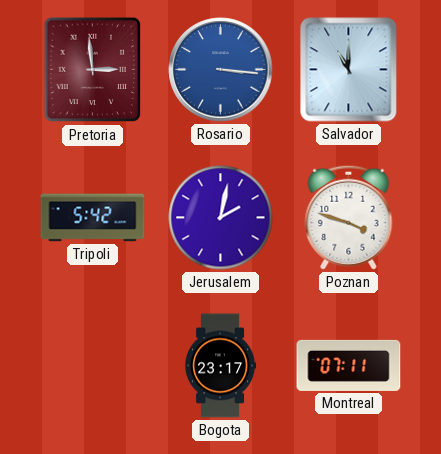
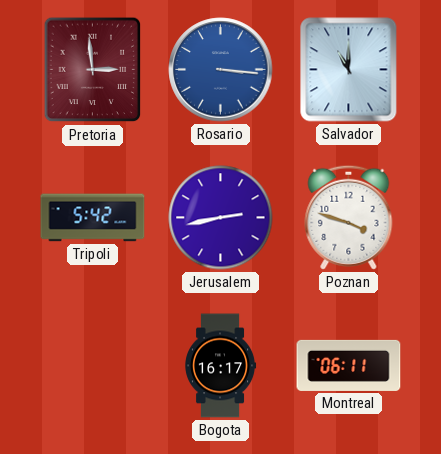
Jerusalem: 2:02 -> 2:43 (221, 218)
Bogota: 23:17 -> 16:17 (221, 366)
Montreal: 07:11 -> 06:11 (349, 365)
